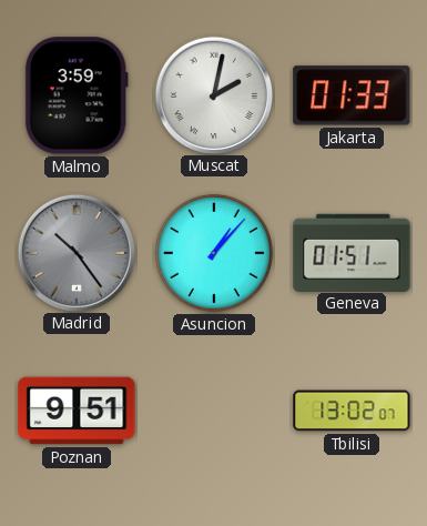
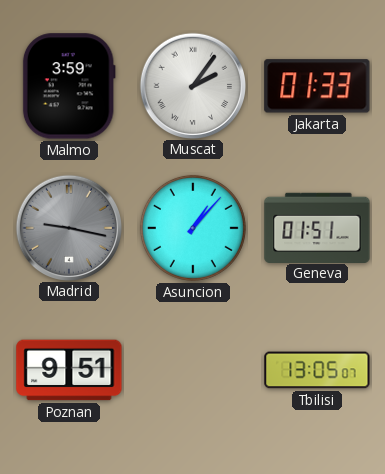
Muscat: 2:02 -> 2:06 (192, 85)
Madrid: 10:24 -> 9:17 (68, 227)
Tbilisi: 13:02 -> 13:05 (317, 370)
